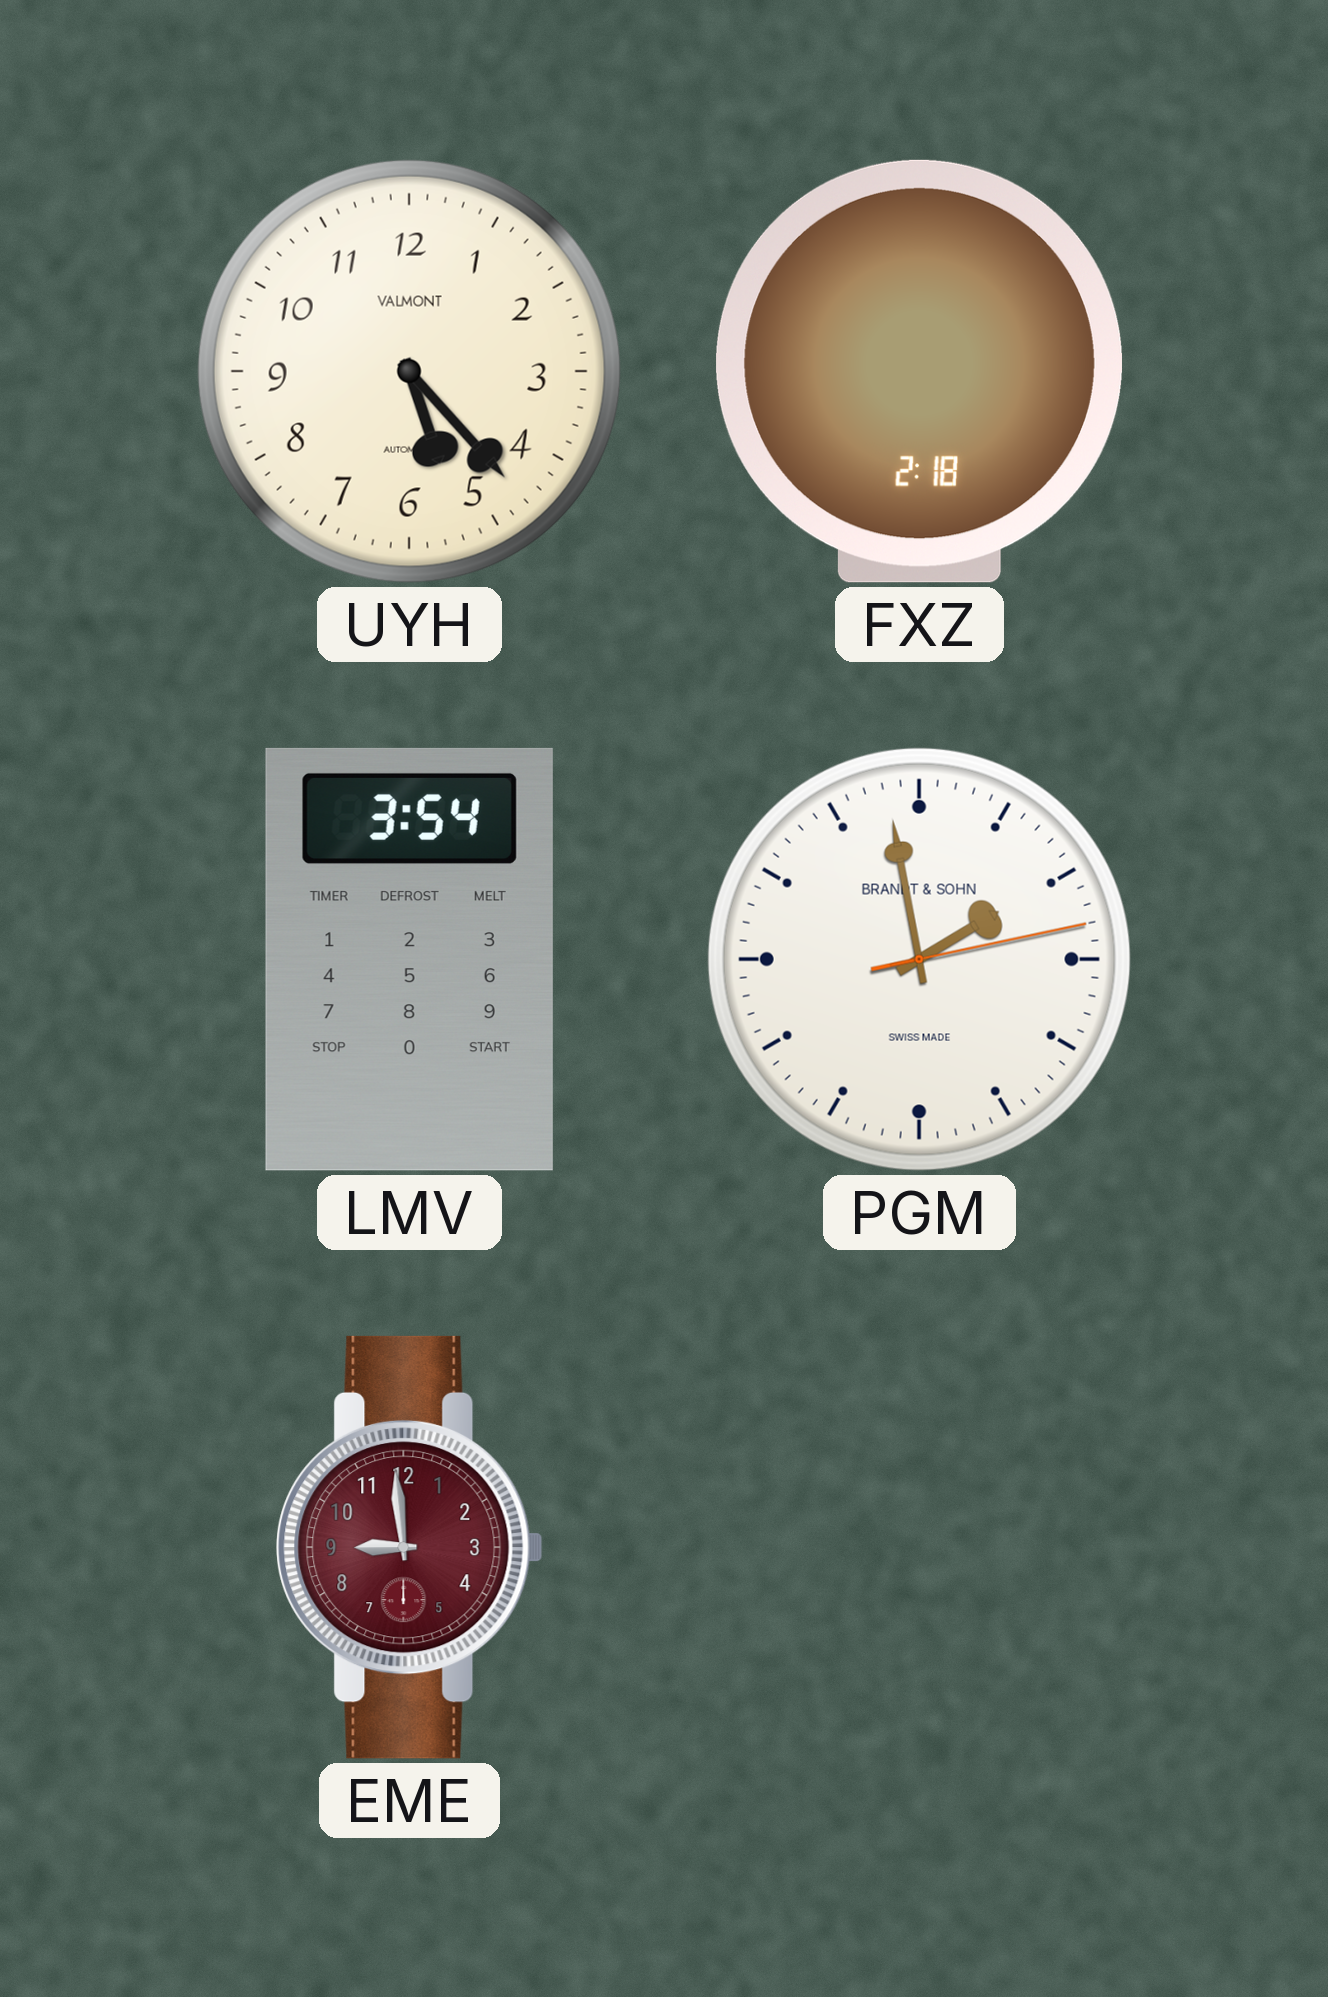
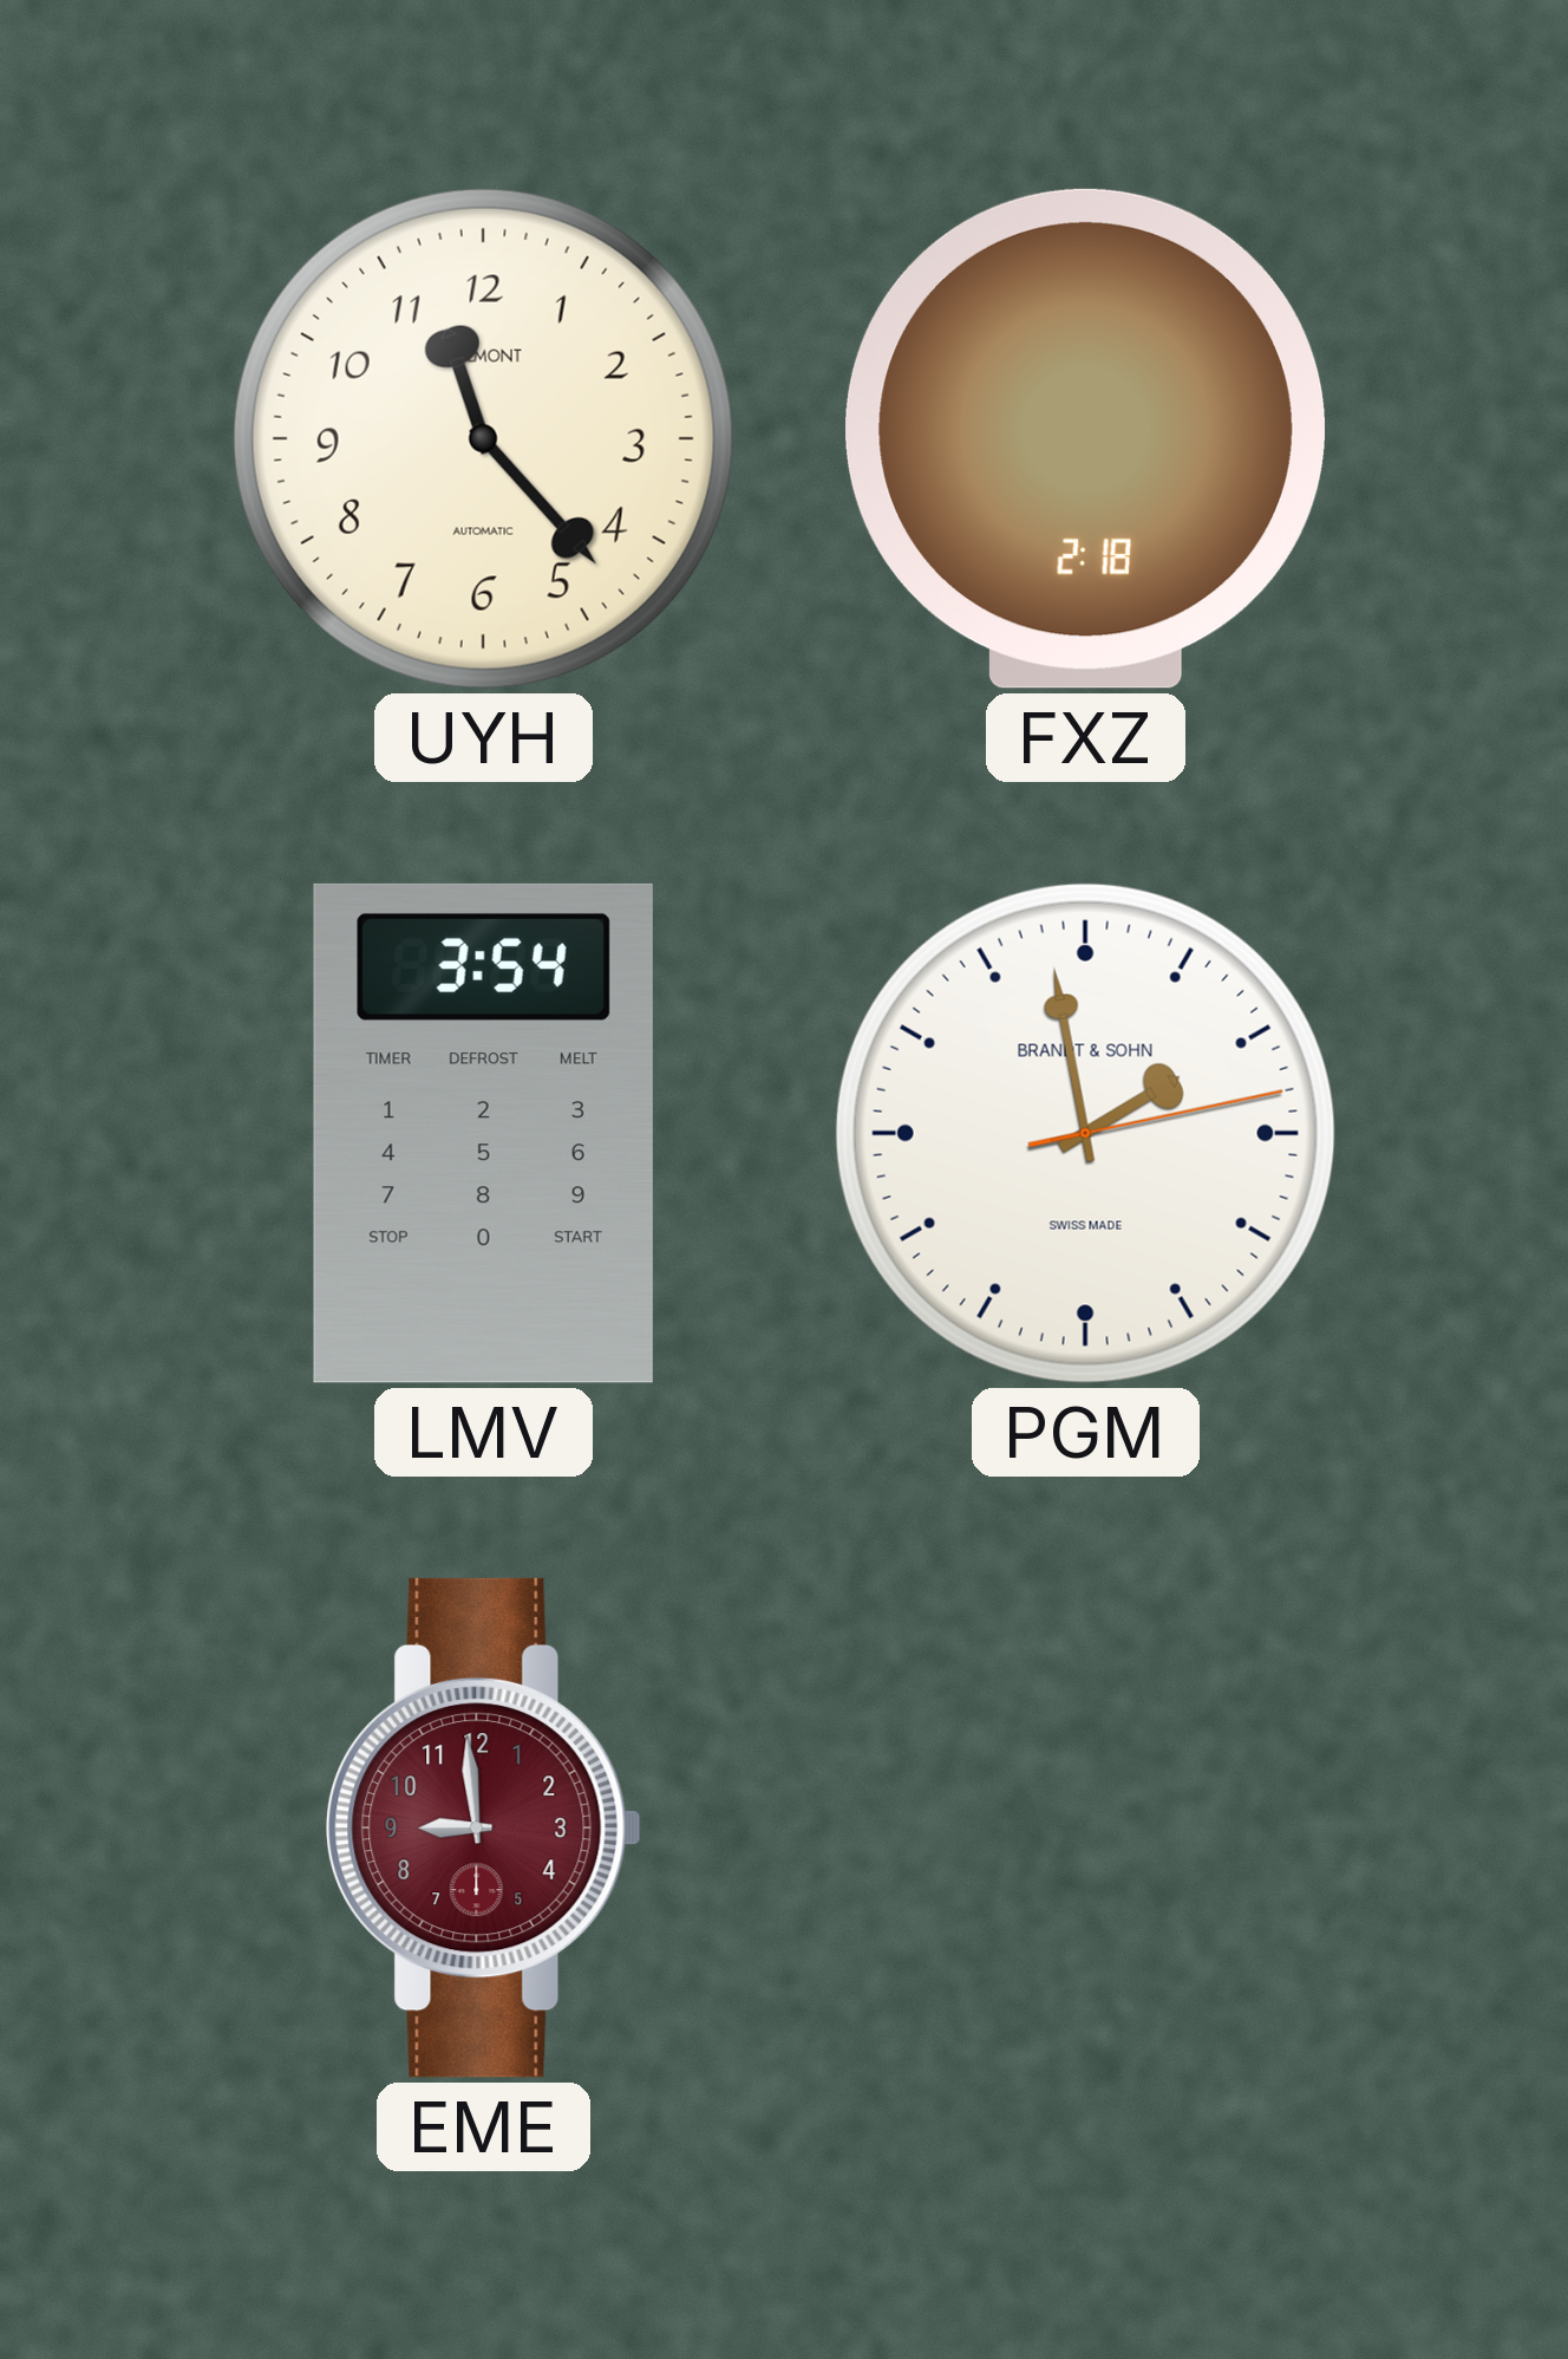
UYH: 5:23 -> 11:23 (483, 438)
